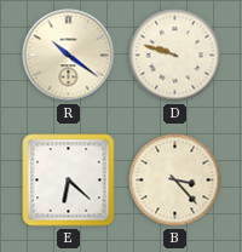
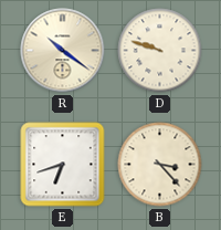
E: 6:22 -> 6:42 (63, 165)
